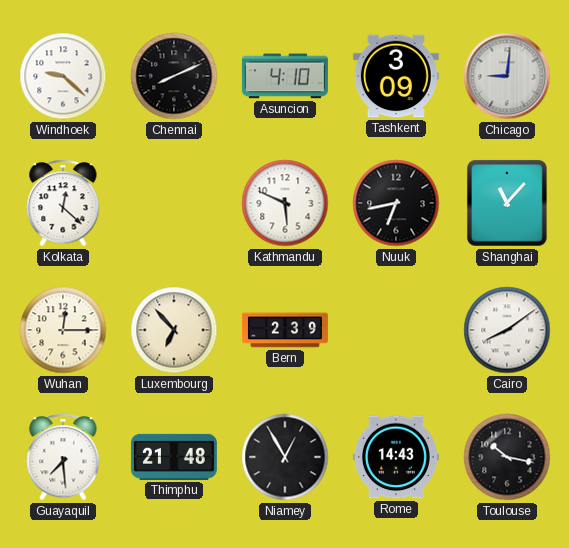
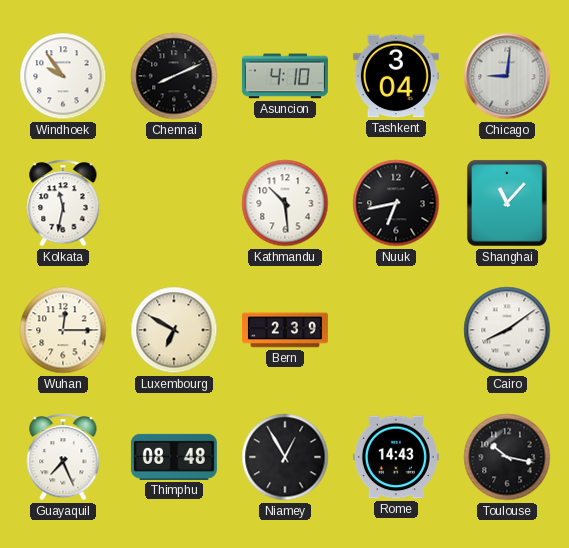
Windhoek: 9:22 -> 9:54 (63, 76)
Tashkent: 3:09 -> 3:04 (396, 76)
Kolkata: 12:22 -> 11:32 (63, 203)
Kathmandu: 5:49 -> 10:29 (285, 203)
Luxembourg: 6:53 -> 6:50 (174, 330)
Guayaquil: 7:29 -> 7:26 (63, 457)
Thimphu: 21:48 -> 08:48 (174, 457)
